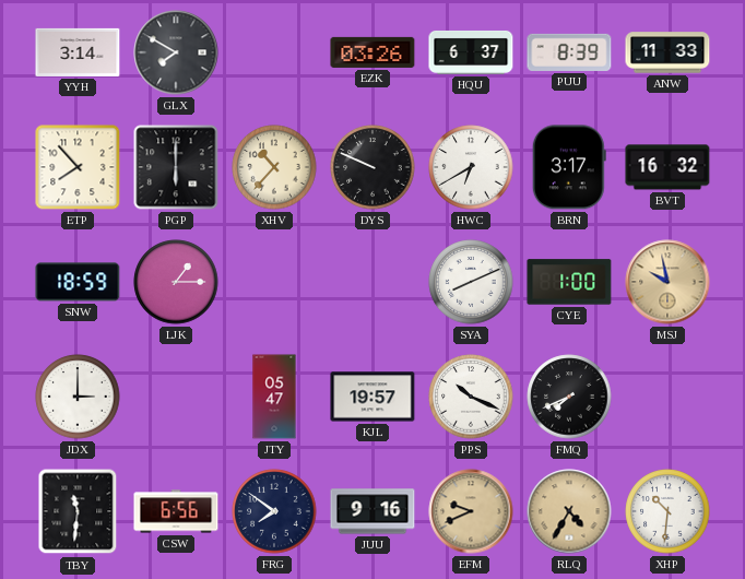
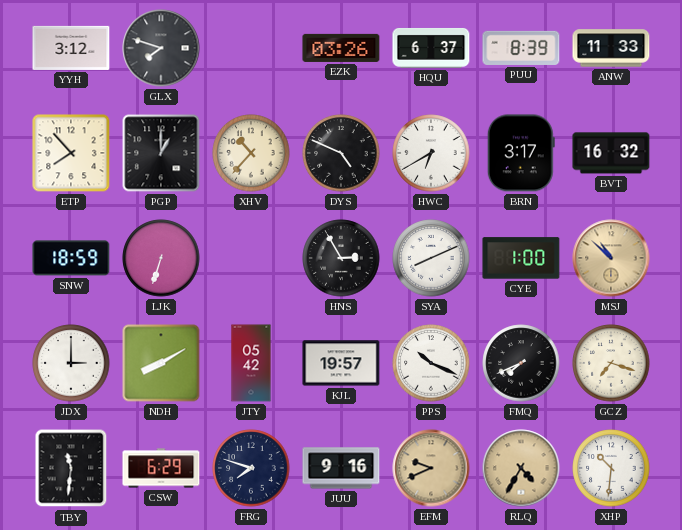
YYH: 3:14 -> 3:12 (71, 48)
GLX: 7:50 -> 7:48 (161, 48)
PGP: 6:00 -> 1:00 (161, 153)
DYS: 9:49 -> 4:49 (341, 153)
LJK: 1:15 -> 6:33 (161, 258)
HNS: none -> 2:55 (341, 258)
MSJ: 9:58 -> 10:52 (611, 258)
NDH: none -> 8:10 (161, 363)
JTY: 05:47 -> 05:42 (251, 363)
GCZ: none -> 7:18 (611, 363)
CSW: 6:56 -> 6:29 (161, 468)
FRG: 7:51 -> 7:48 (251, 468)
